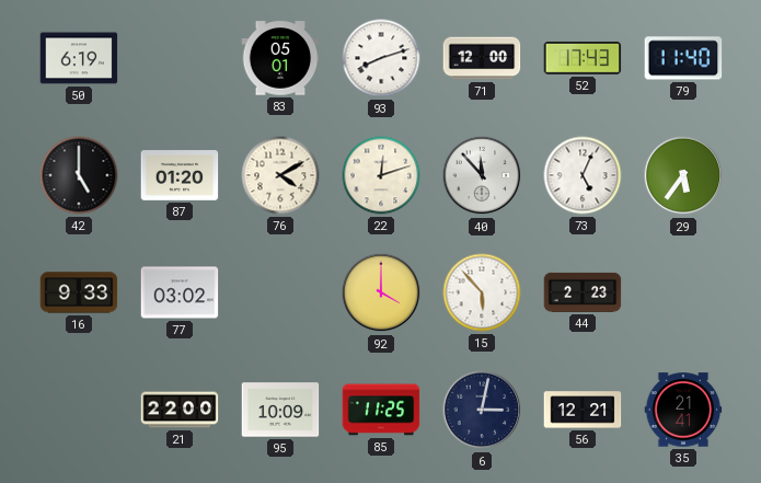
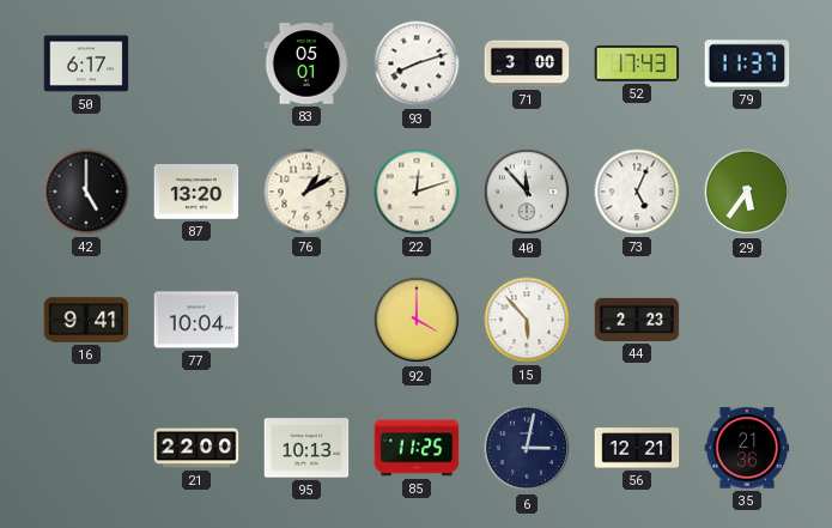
50: 6:19 -> 6:17 (86, 63)
71: 12:00 -> 3:00 (527, 63)
79: 11:40 -> 11:37 (747, 63)
87: 01:20 -> 13:20 (196, 193)
76: 4:10 -> 1:10 (306, 192)
16: 9:33 -> 9:41 (86, 320)
77: 03:02 -> 10:04 (196, 320)
95: 10:09 -> 10:13 (306, 448)
35: 21:41 -> 21:36 (747, 448)
